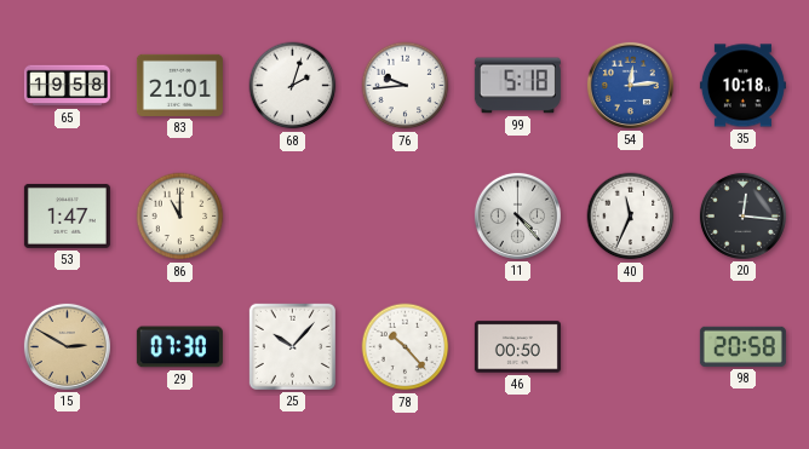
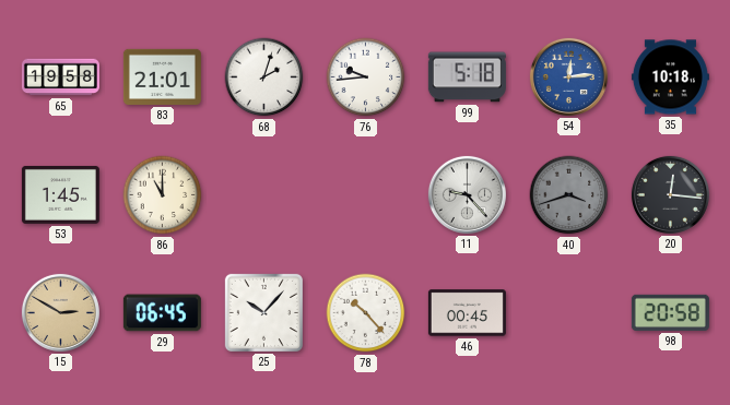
53: 1:47 -> 1:45 (60, 194)
11: 4:23 -> 9:23 (467, 194)
40: 11:34 -> 3:42 (569, 195)
40 dial: white -> grey (569, 195)
29: 07:30 -> 06:45 (162, 313)
46: 00:50 -> 00:45 (467, 313)
